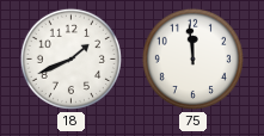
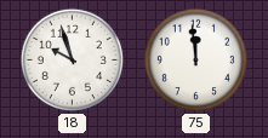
18: 1:41 -> 9:57 (72, 59)
